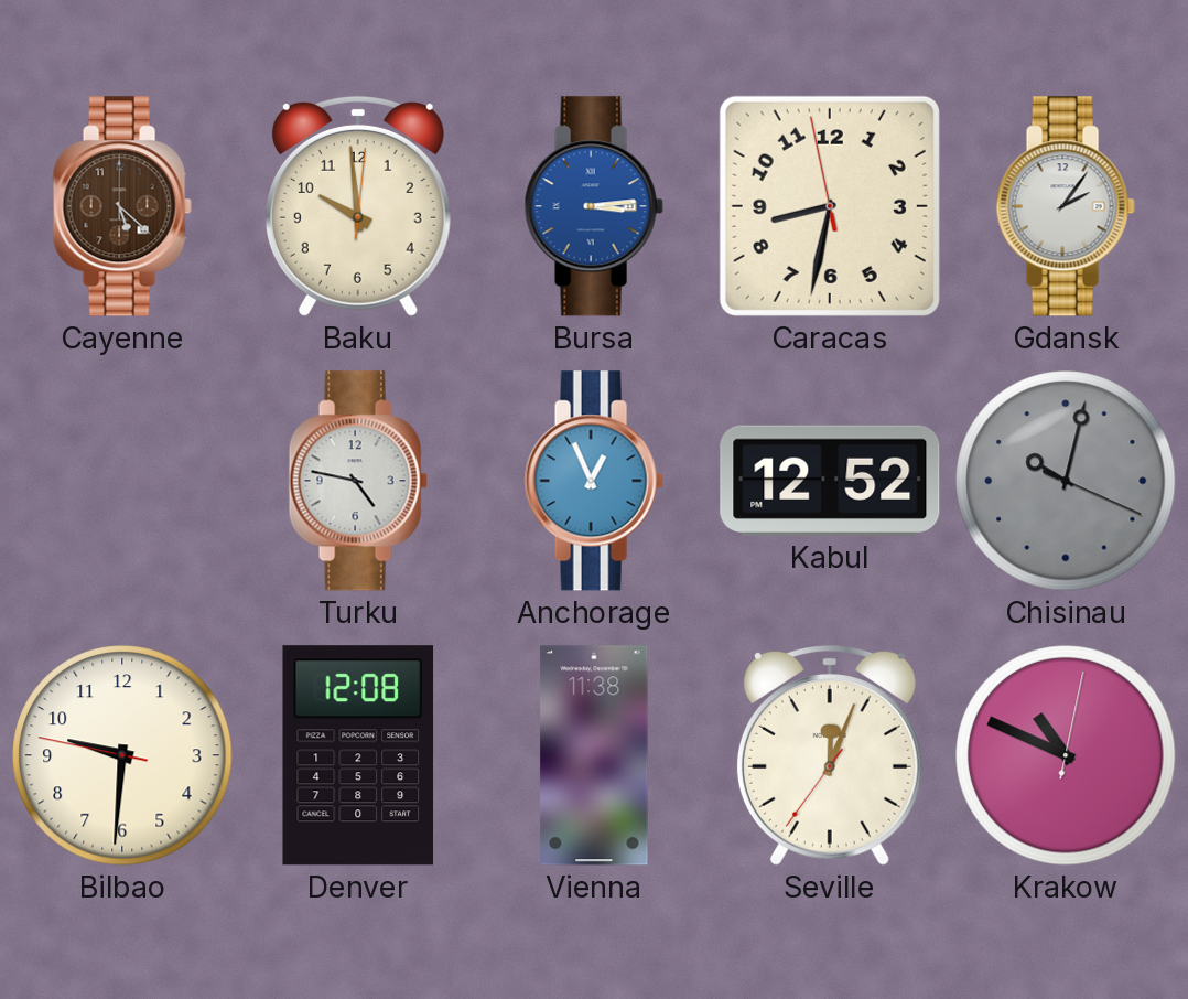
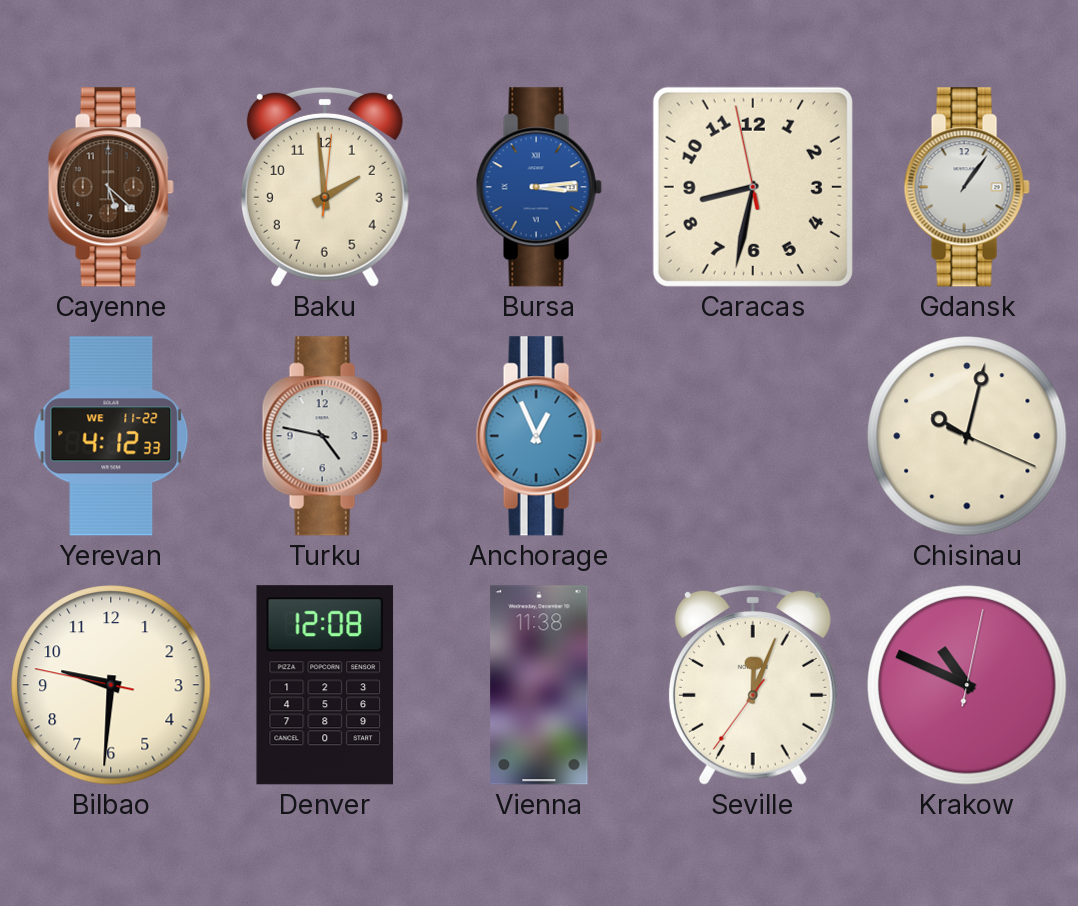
Baku: 9:59 -> 1:59 (325, 187)
Gdansk: 2:06 -> 1:06 (967, 187)
Yerevan: none -> 4:12 (111, 436)
Kabul: 12:52 -> none (830, 481)
Chisinau dial: grey -> cream (967, 436)
